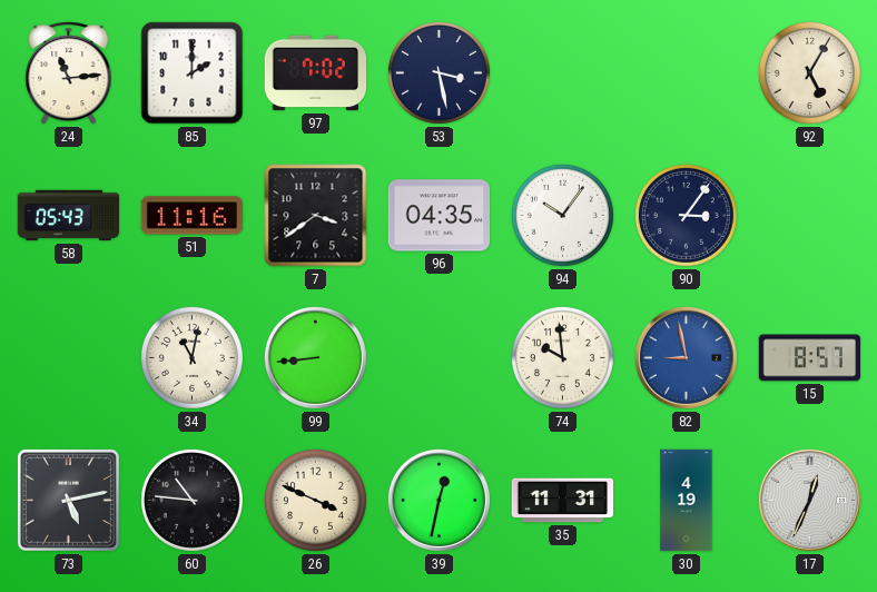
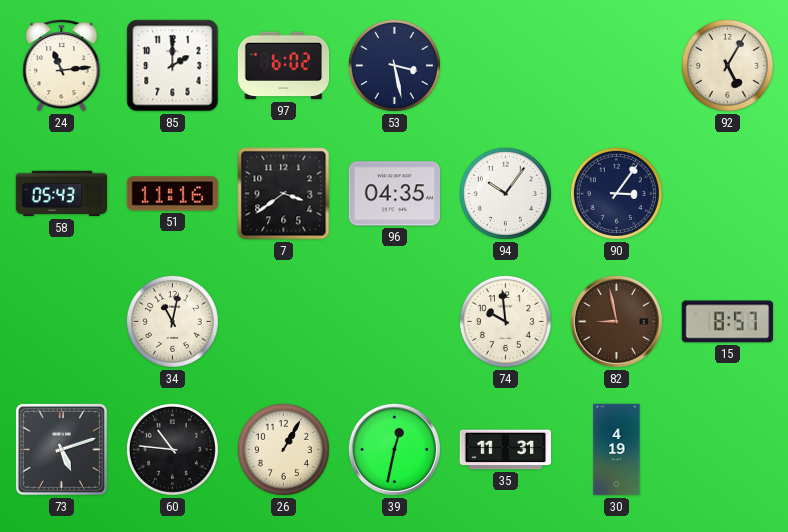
97: 7:02 -> 6:02 (284, 66)
99: 8:44 -> none (315, 357)
82 dial: blue -> brown (616, 321)
73: 5:13 -> 5:12 (61, 449)
26: 3:49 -> 1:05 (283, 449)
17: 12:34 -> none (809, 500)
